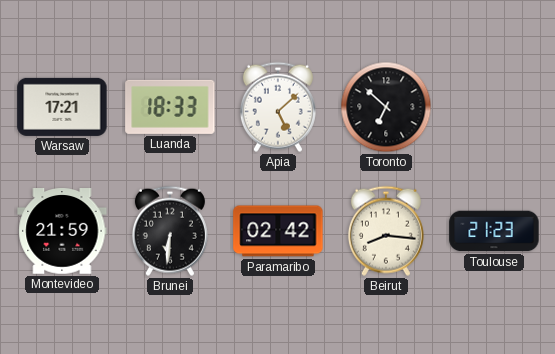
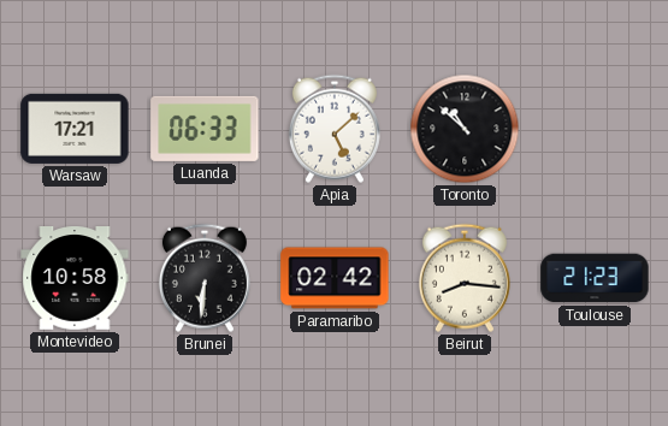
Luanda: 18:33 -> 06:33 (205, 129)
Toronto: 6:52 -> 10:52 (465, 129)
Montevideo: 21:59 -> 10:58 (75, 279)
